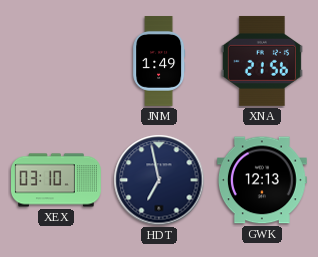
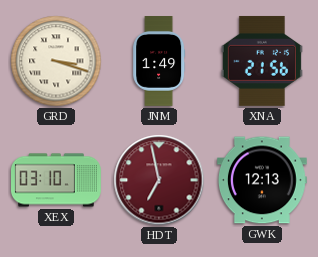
GRD: none -> 3:18 (56, 61)
HDT dial: navy -> burgundy (159, 180)
